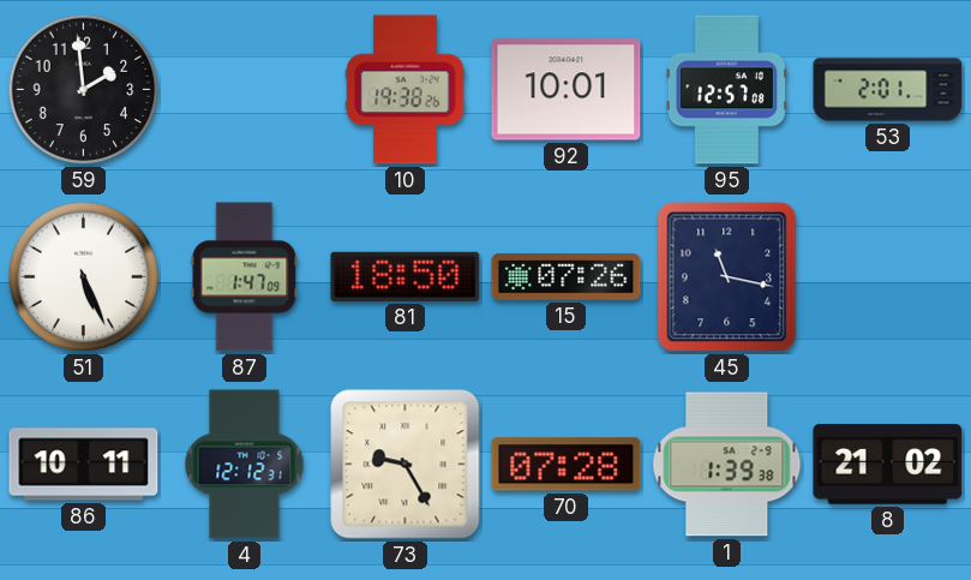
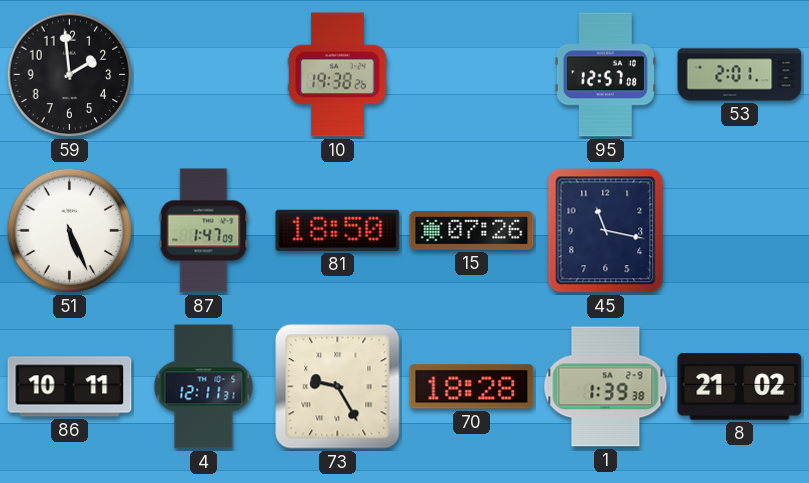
92: 10:01 -> none (567, 90)
4: 12:12 -> 12:11 (204, 387)
70: 07:28 -> 18:28 (472, 387)
